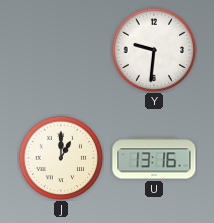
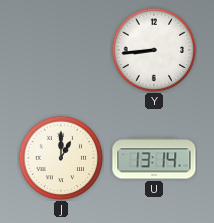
Y: 9:31 -> 8:44 (154, 50)
U: 13:16 -> 13:14 (154, 158)
